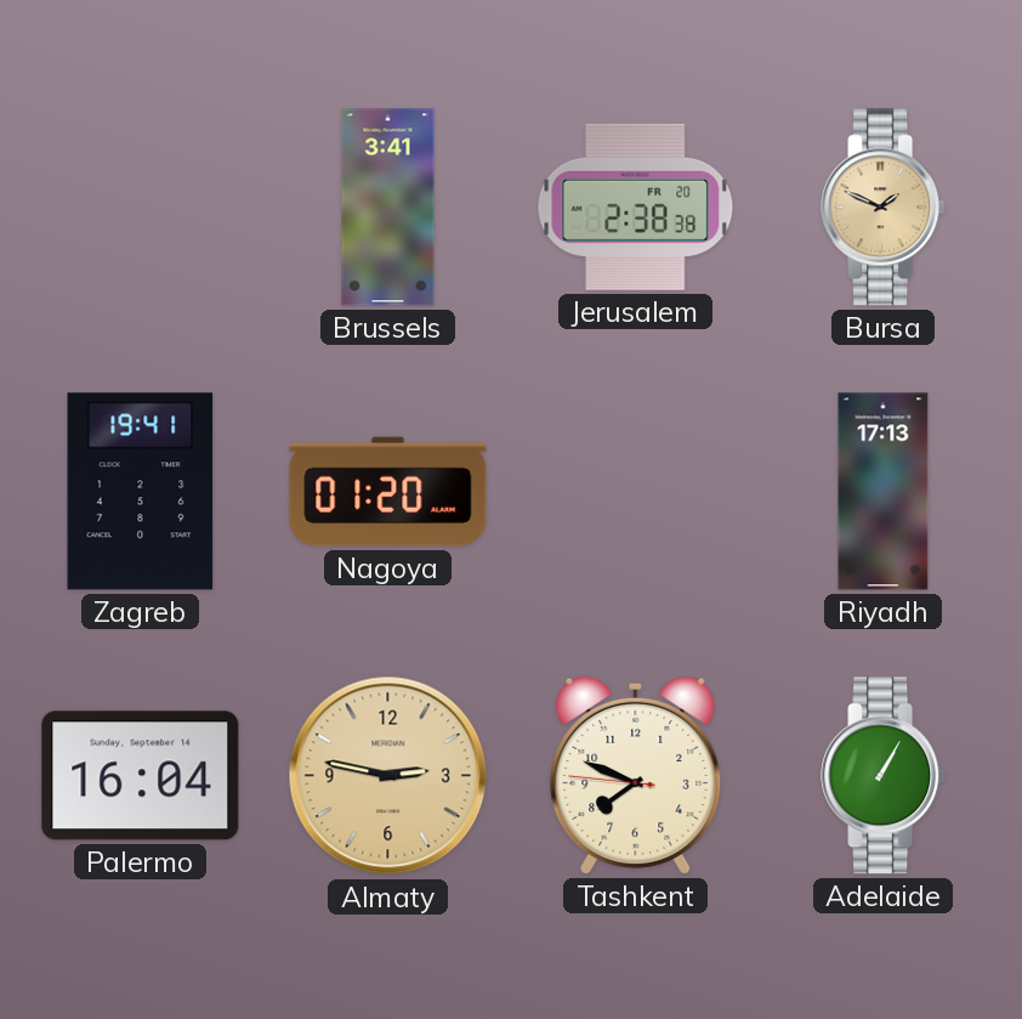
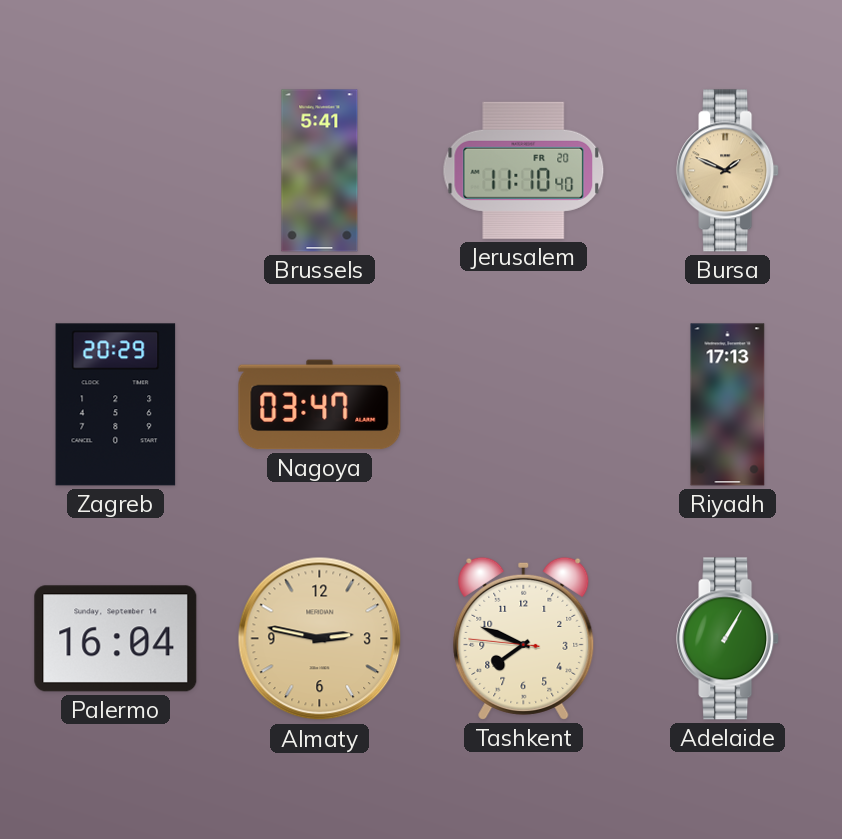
Brussels: 3:41 -> 5:41 (320, 171)
Jerusalem: 2:38 -> 11:10 (524, 170)
Zagreb: 19:41 -> 20:29 (116, 405)
Nagoya: 01:20 -> 03:47 (320, 405)
